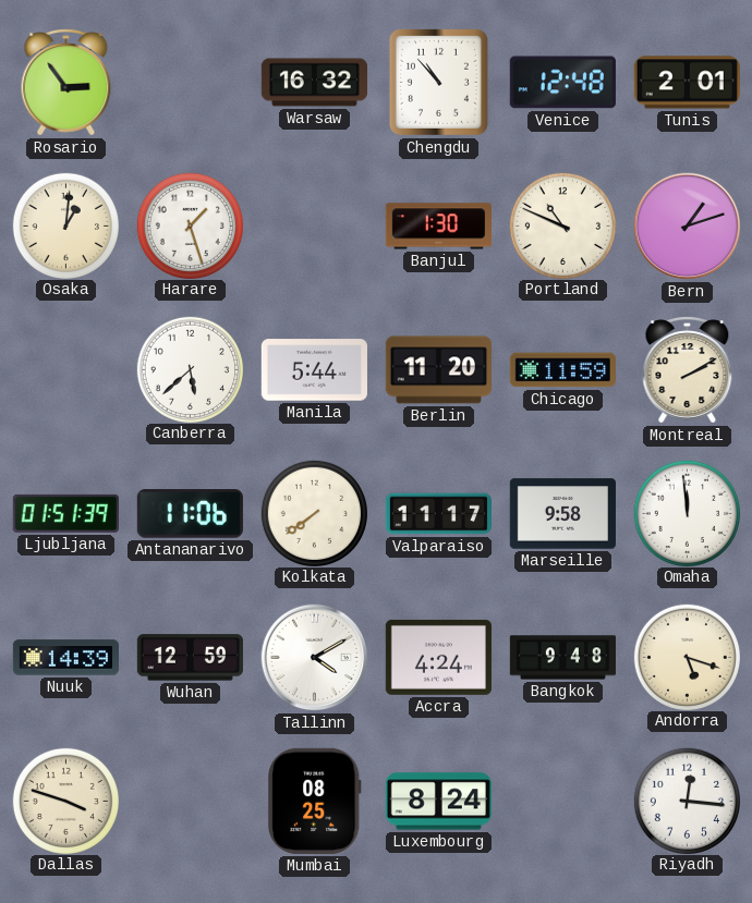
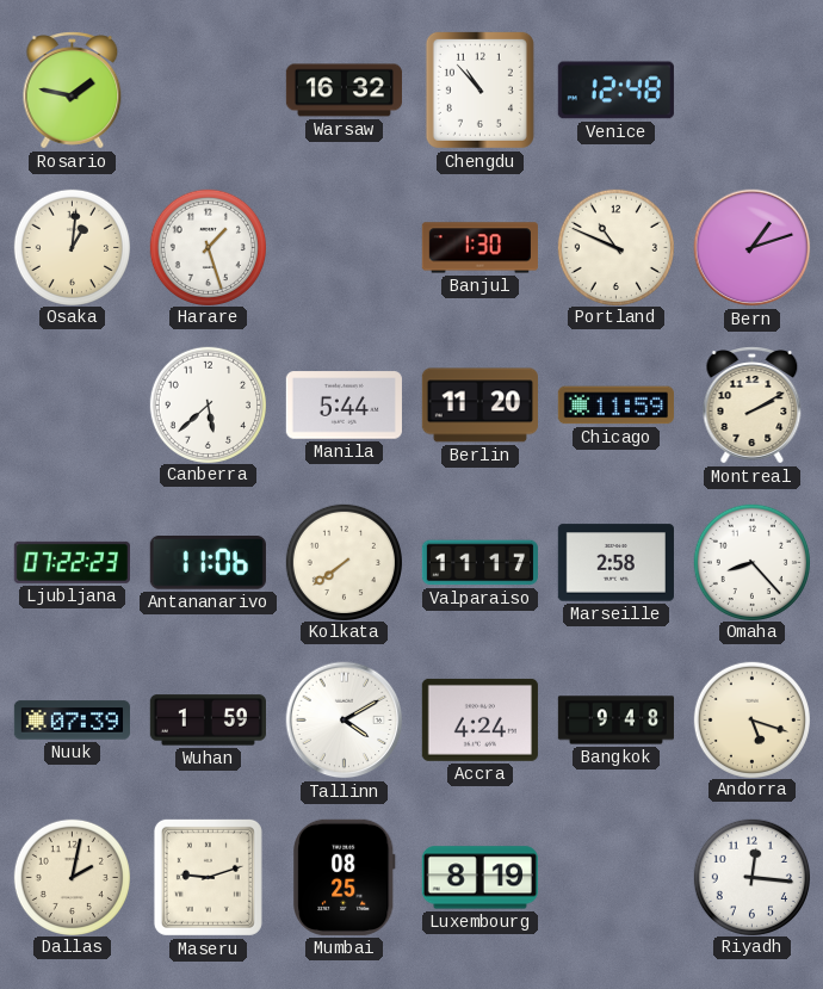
Rosario: 2:54 -> 1:47 (73, 91)
Tunis: 2:01 -> none (687, 83)
Ljubljana: 01:51 -> 07:22 (72, 562)
Marseille: 9:58 -> 2:58 (615, 563)
Omaha: 11:59 -> 8:23 (751, 562)
Nuuk: 14:39 -> 07:39 (72, 721)
Wuhan: 12:59 -> 1:59 (208, 721)
Dallas: 3:48 -> 2:02 (72, 877)
Maseru: none -> 9:12 (208, 877)
Luxembourg: 8:24 -> 8:19 (479, 878)
